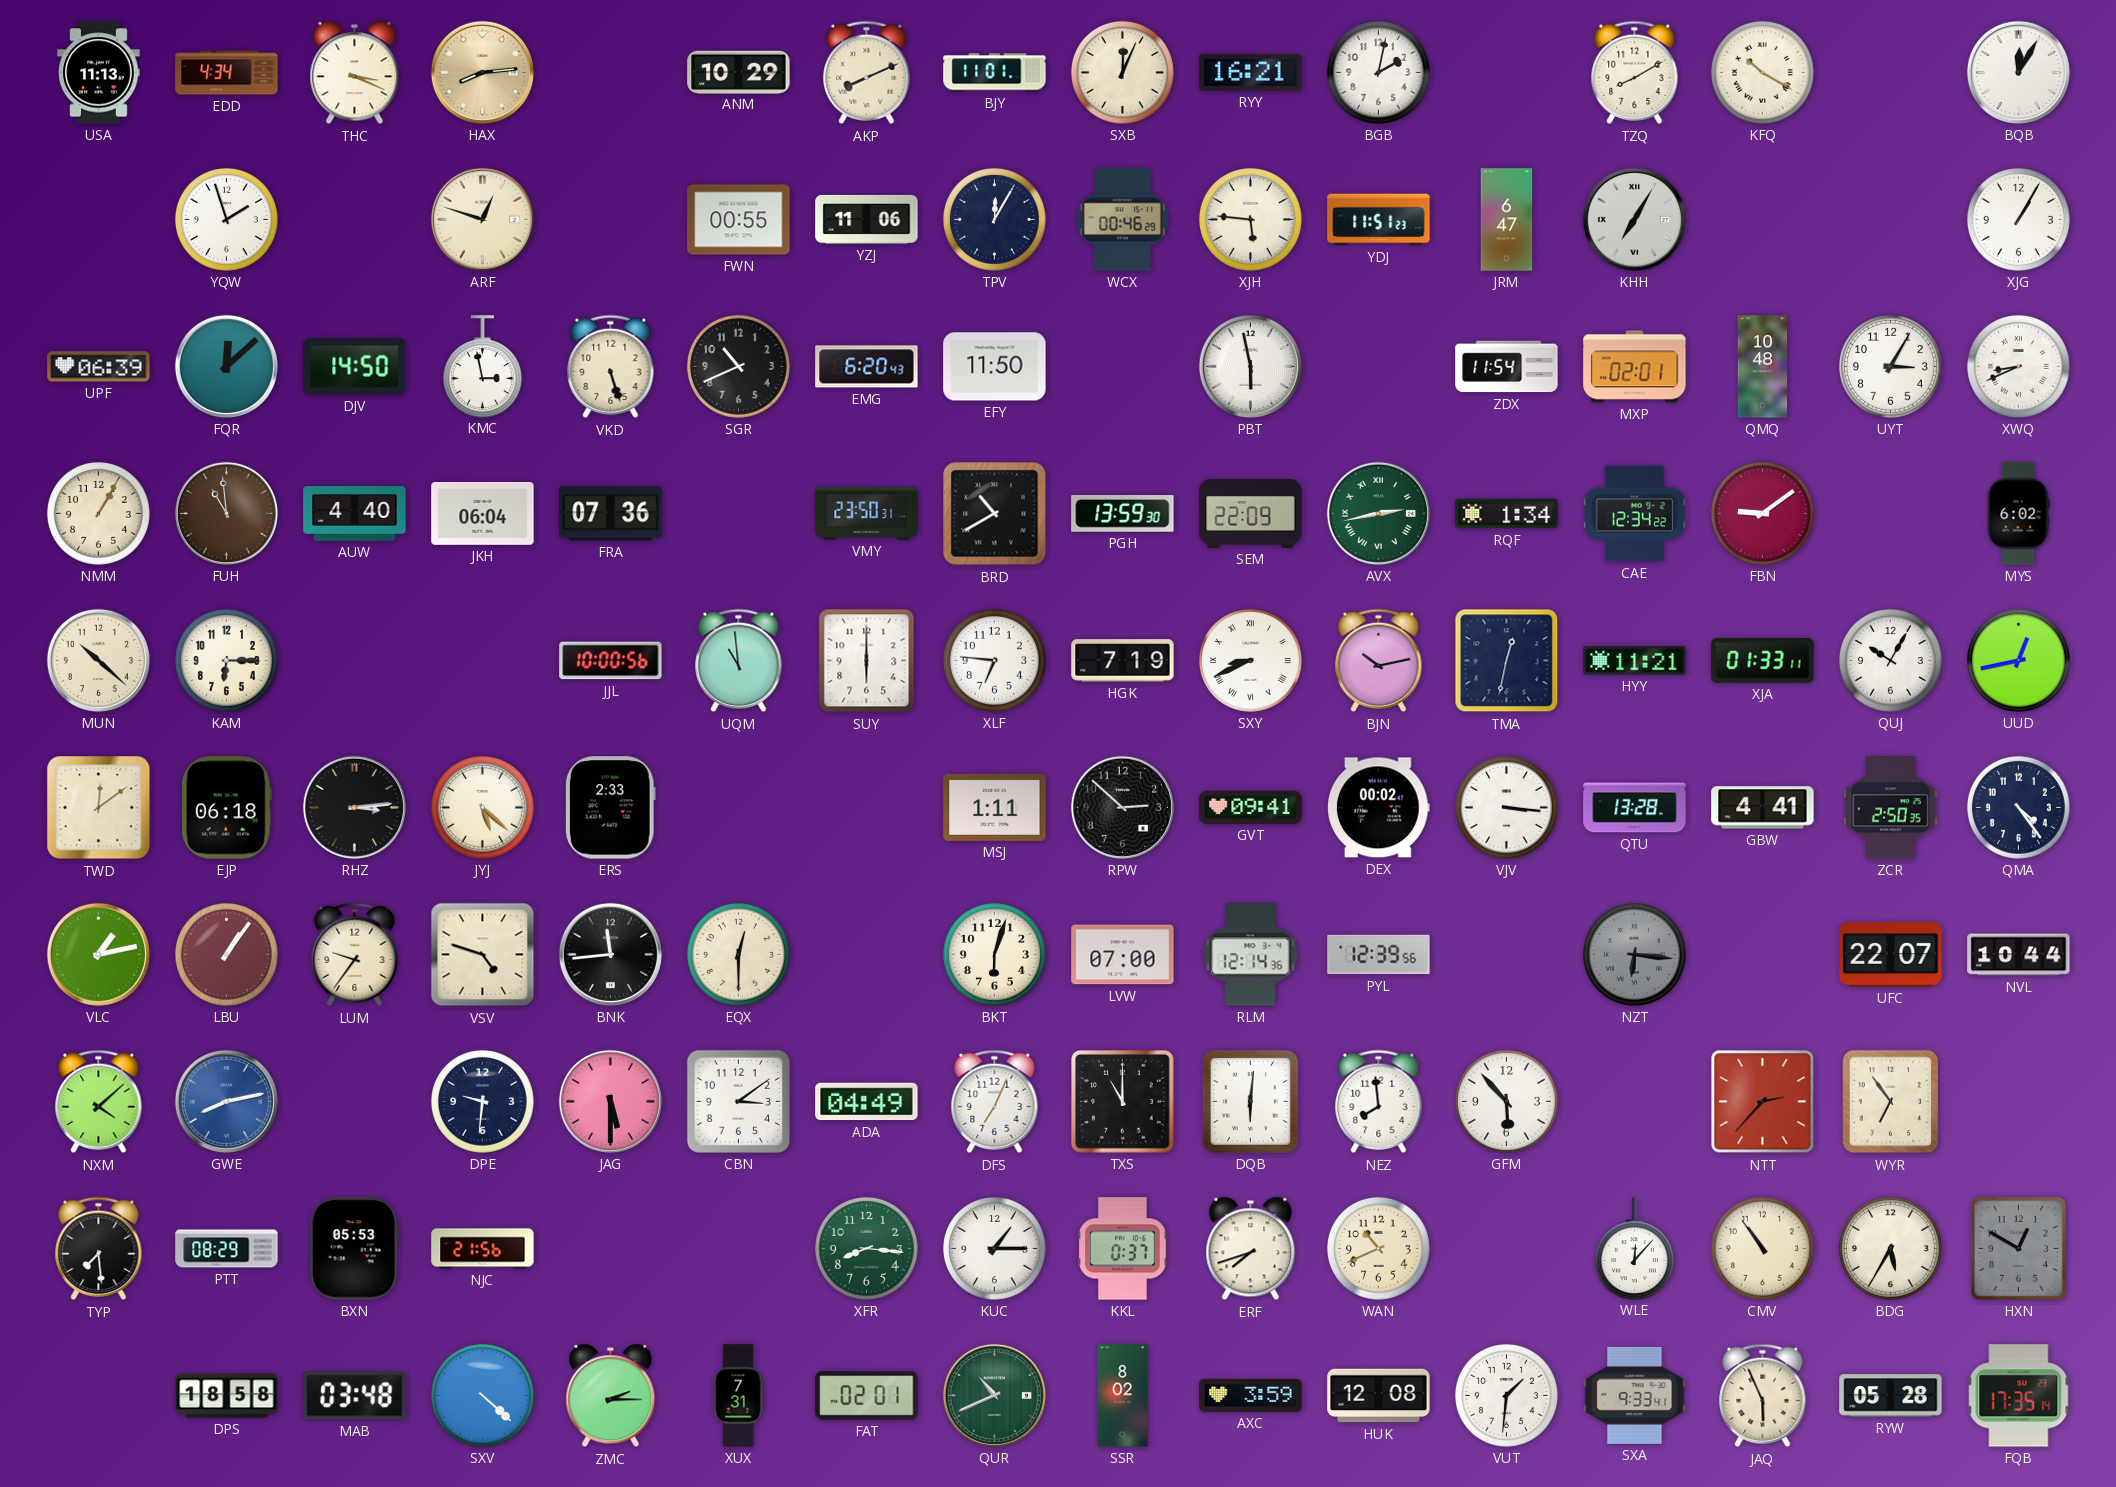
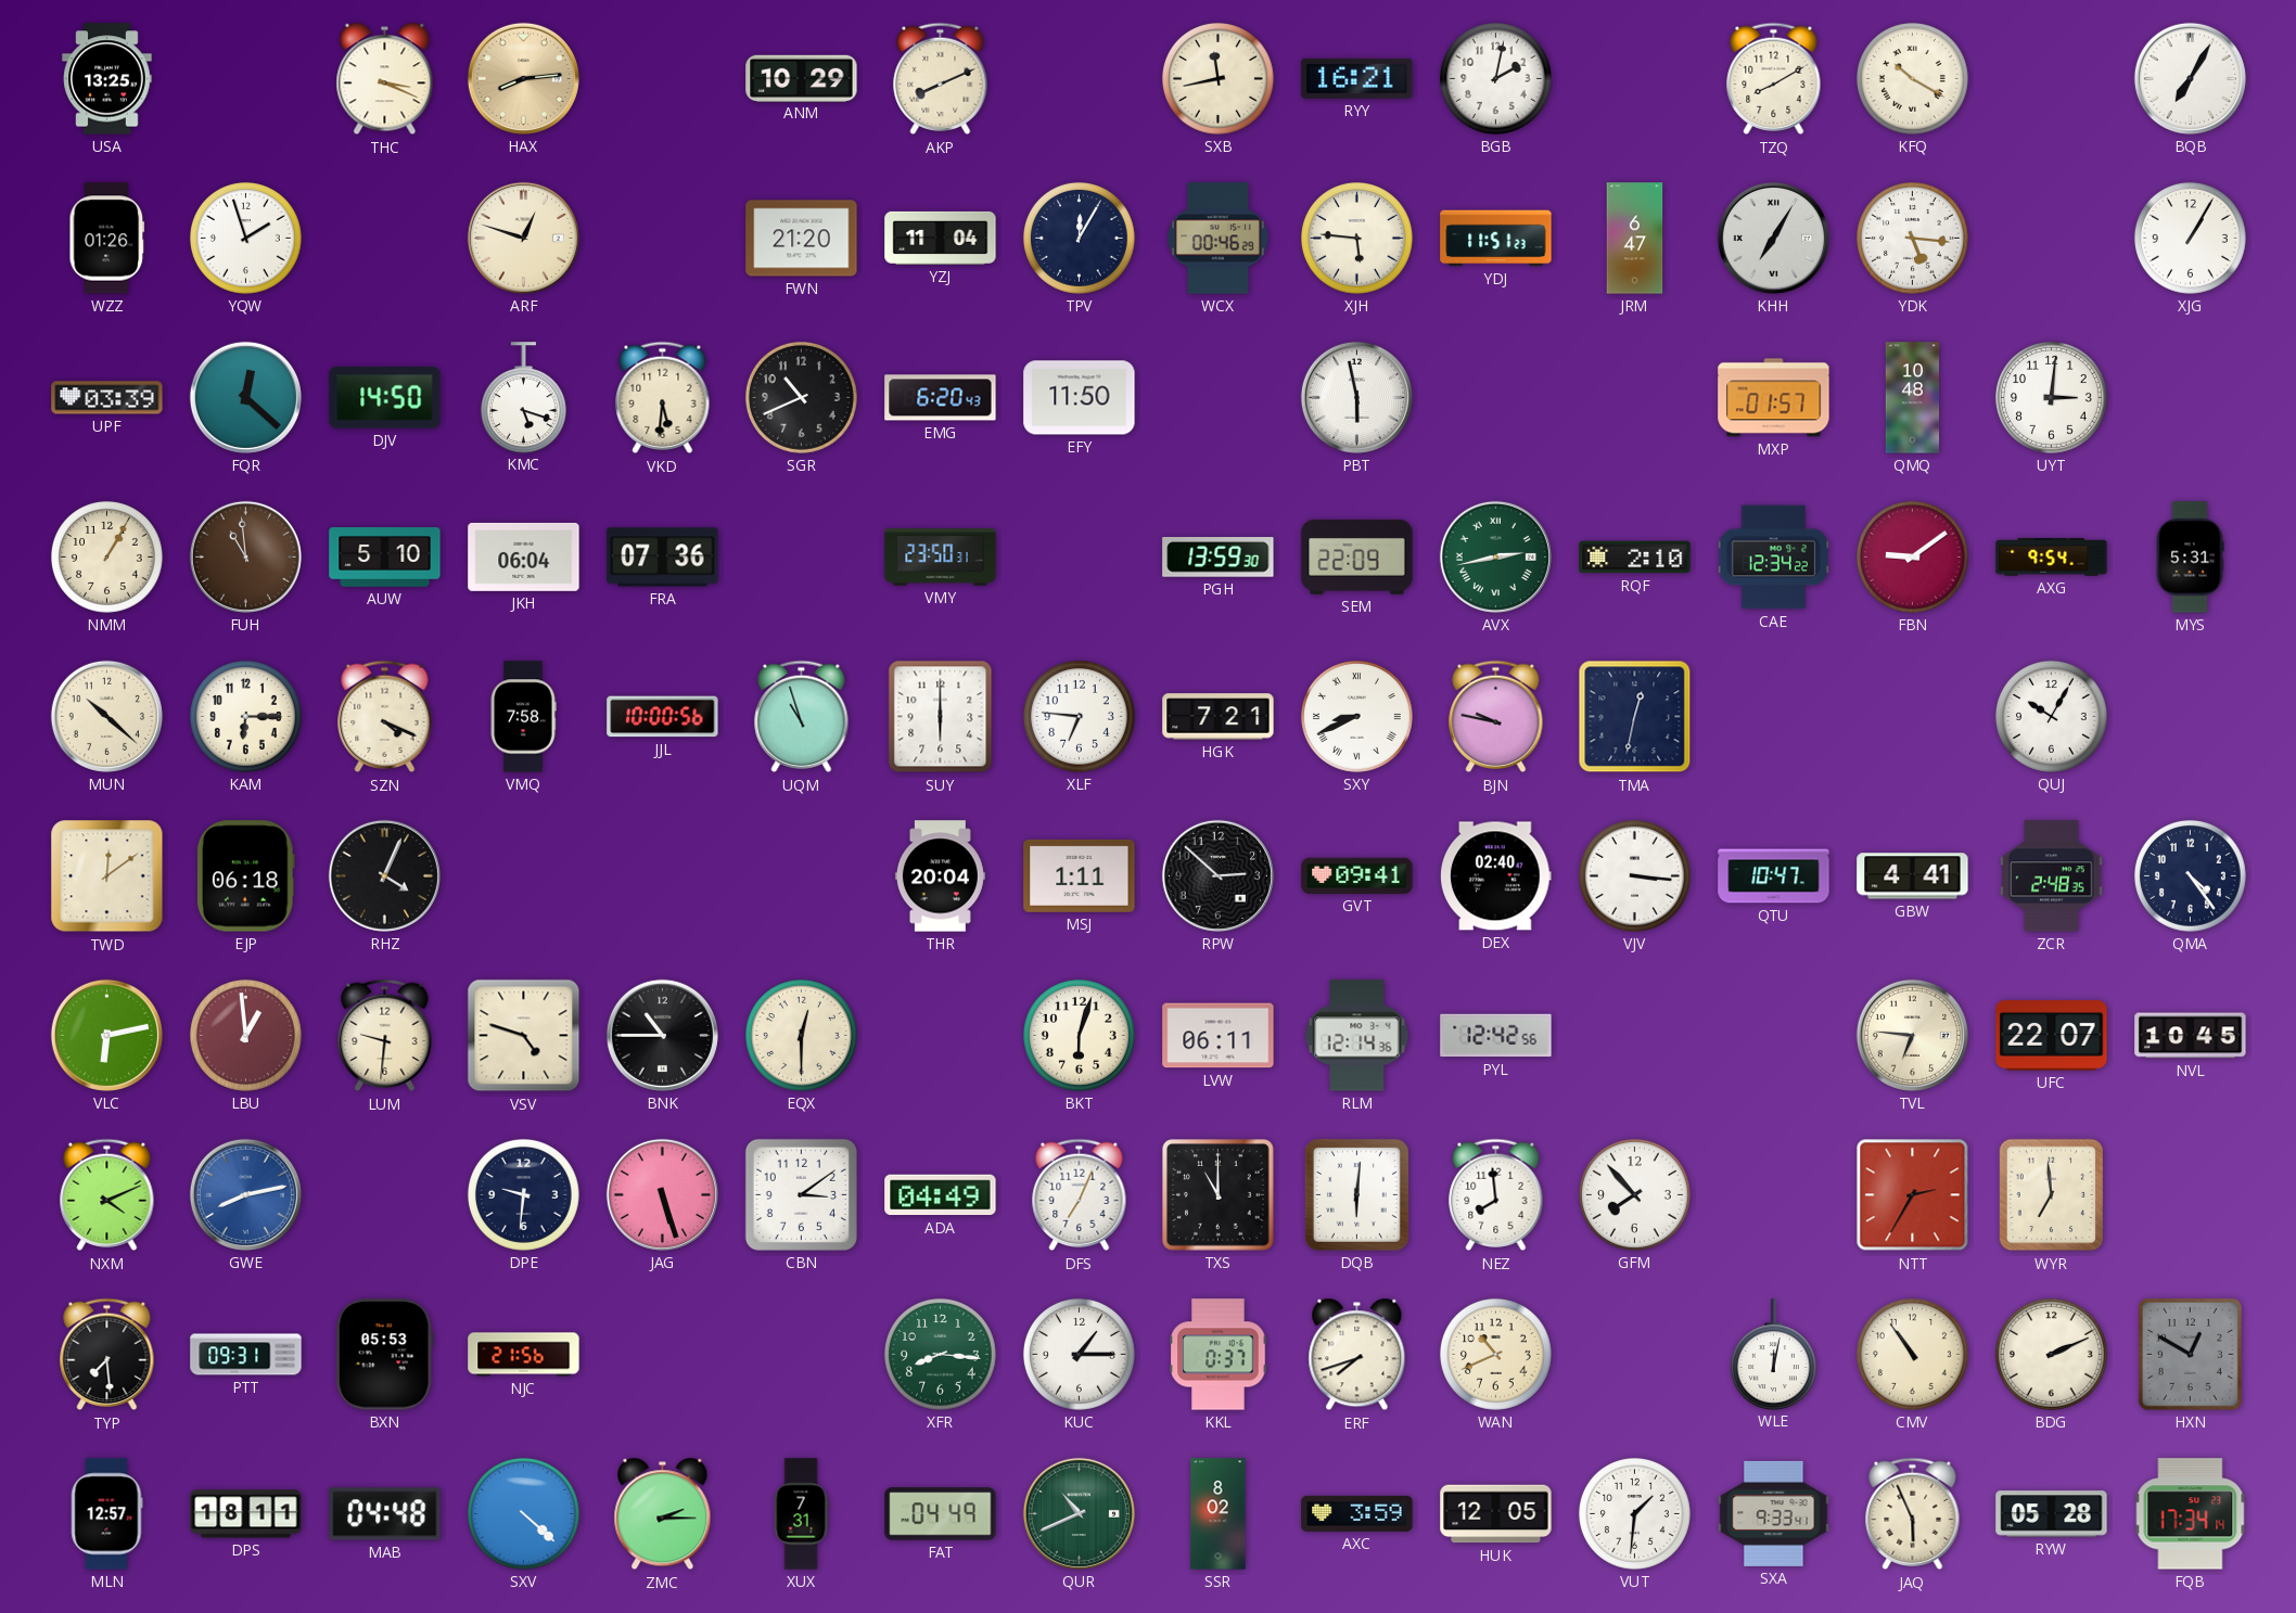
USA: 11:13 -> 13:25 (107, 79)
EDD: 4:34 -> none (227, 73)
BJY: 11:01 -> none (995, 73)
SXB: 12:04 -> 11:43 (1217, 78)
BQB: 12:05 -> 7:05 (2190, 78)
WZZ: none -> 01:26 (107, 239)
FWN: 00:55 -> 21:20 (802, 239)
YZJ: 11:06 -> 11:04 (941, 238)
YDK: none -> 5:16 (1912, 238)
UPF: 06:39 -> 03:39 (107, 398)
FQR: 12:08 -> 12:22 (245, 397)
KMC: 2:58 -> 5:18 (523, 397)
VKD: 5:27 -> 5:31 (663, 398)
ZDX: 11:54 -> none (1507, 367)
MXP: 02:01 -> 01:57 (1774, 398)
UYT: 3:05 -> 3:01 (2051, 397)
XWQ: 8:41 -> none (2018, 366)
AUW: 4:40 -> 5:10 (385, 558)
BRD: 10:40 -> none (995, 514)
RQF: 1:34 -> 2:10 (1635, 558)
AXG: none -> 9:54 (2052, 558)
MYS: 6:02 -> 5:31 (2190, 558)
SZN: none -> 4:19 (385, 717)
VMQ: none -> 7:58 (523, 717)
UQM: 10:59 -> 10:57 (802, 717)
HGK: 7:19 -> 7:21 (1219, 717)
BJN: 10:13 -> 9:47 (1496, 717)
HYY: 11:21 -> none (1635, 661)
XJA: 01:33 -> none (1763, 661)
UUD: 12:43 -> none (2018, 660)
RHZ: 3:14 -> 4:04 (384, 875)
JYJ: 5:22 -> none (482, 807)
ERS: 2:33 -> none (610, 808)
THR: none -> 20:04 (940, 876)
DEX: 00:02 -> 02:40 (1496, 876)
QTU: 13:28 -> 10:47 (1774, 876)
ZCR: 2:50 -> 2:48 (2052, 876)
VLC: 1:13 -> 6:13 (106, 1035)
LBU: 1:06 -> 12:59 (245, 1035)
LUM: 9:36 -> 9:31 (385, 1036)
BNK: 11:44 -> 10:45 (662, 1035)
LVW: 07:00 -> 06:11 (1219, 1036)
PYL: 12:39 -> 12:42 (1496, 1036)
NZT: 6:16 -> none (1634, 954)
TVL: none -> 6:46 (1912, 1035)
NVL: 10:44 -> 10:45 (2191, 1036)
NXM: 4:08 -> 4:11 (107, 1195)
JAG: 5:30 -> 5:27 (662, 1194)
GFM: 5:53 -> 7:53 (1634, 1194)
NTT: 2:37 -> 2:35 (1913, 1195)
WYR: 6:54 -> 6:59 (2052, 1195)
PTT: 08:29 -> 09:31 (246, 1355)
WLE: 12:07 -> 12:02 (1773, 1354)
BDG: 5:35 -> 2:11 (2051, 1354)
MLN: none -> 12:57 (107, 1514)
DPS: 18:58 -> 18:11 (246, 1514)
MAB: 03:48 -> 04:48 (385, 1514)
FAT: 02:01 -> 04:49 (941, 1514)
HUK: 12:08 -> 12:05 (1496, 1514)
FQB: 17:35 -> 17:34 (2191, 1514)
